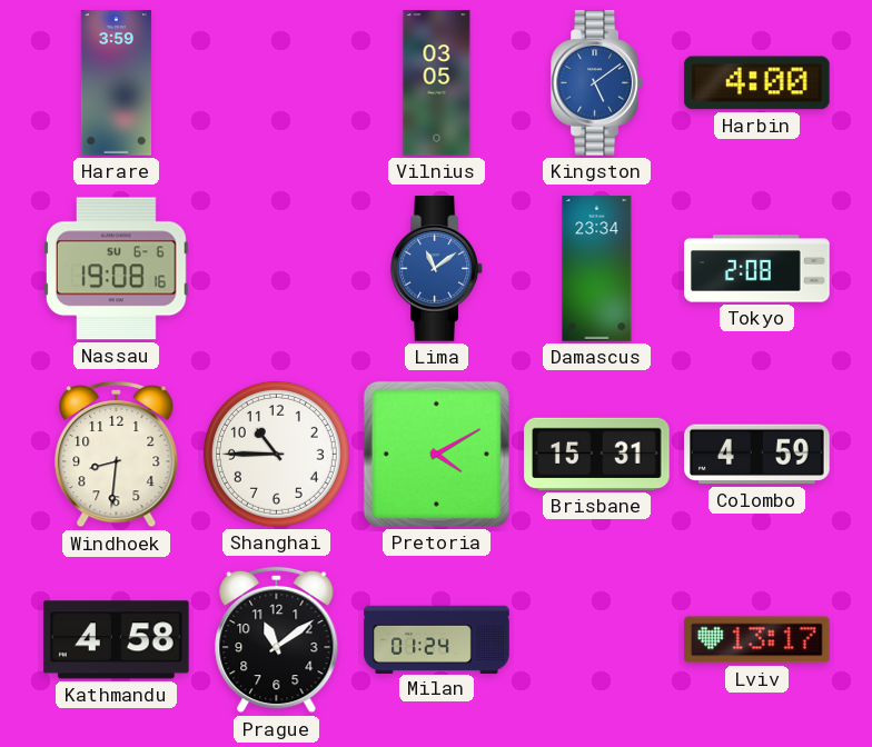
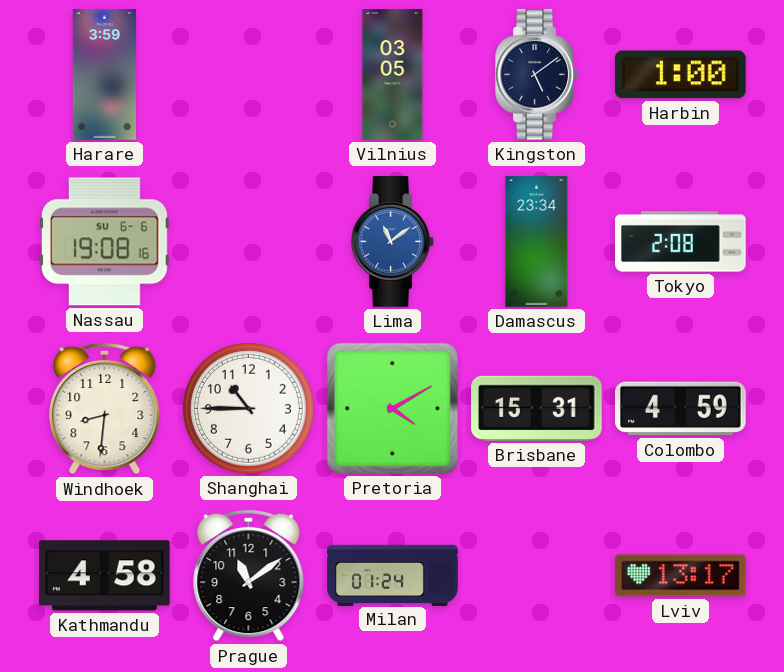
Kingston dial: blue -> navy (537, 75)
Harbin: 4:00 -> 1:00 (681, 75)
